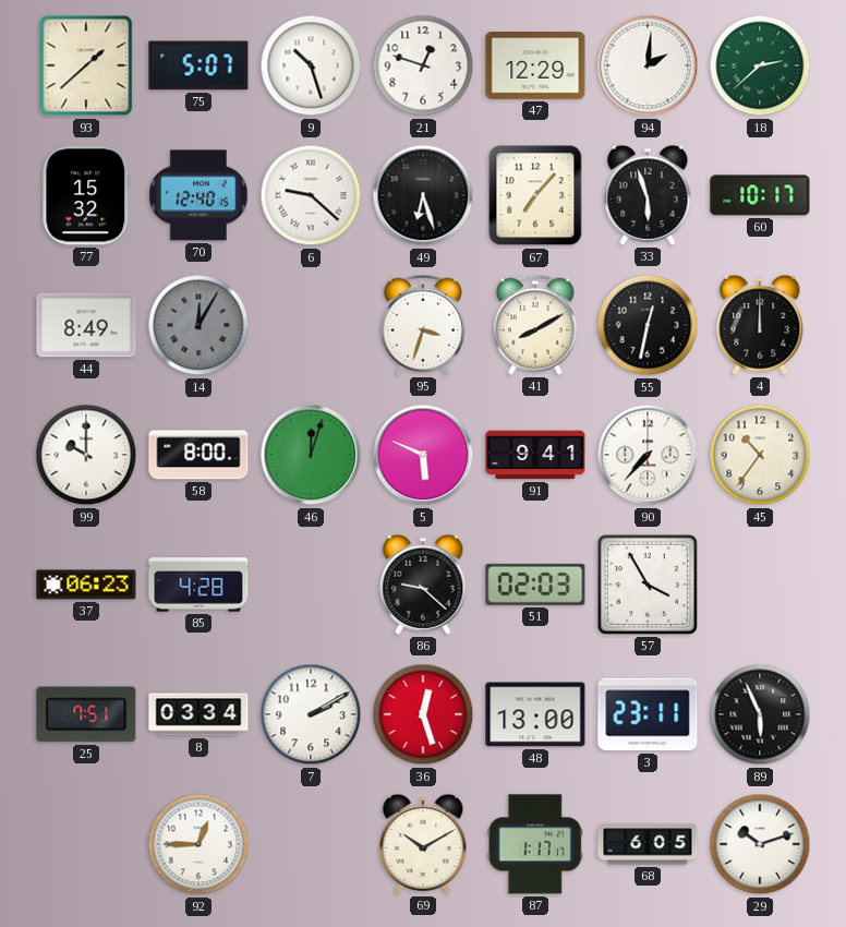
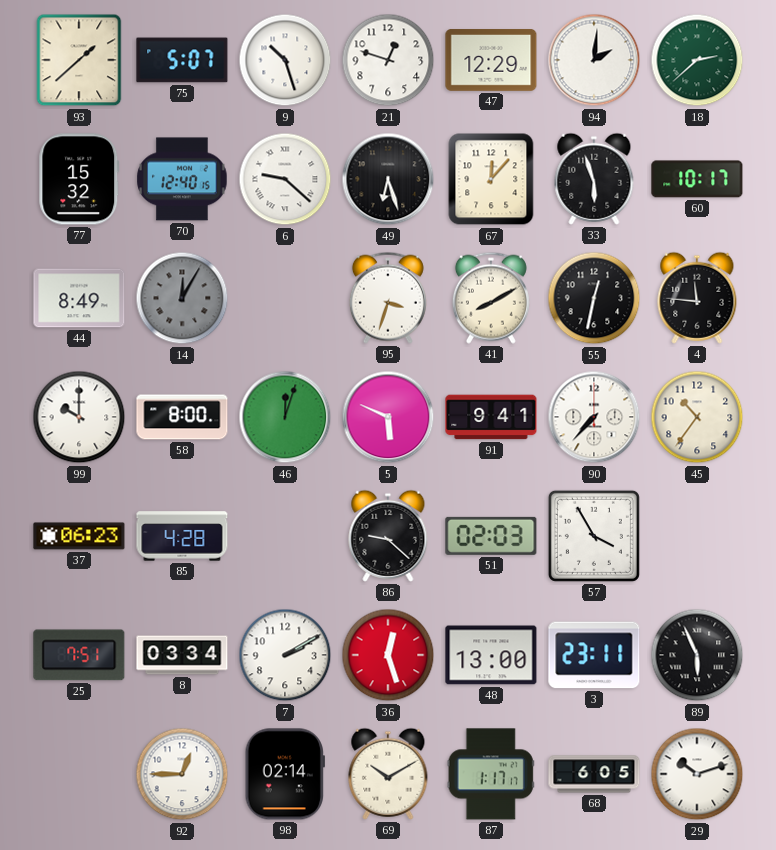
67: 7:07 -> 12:07 (491, 179)
4: 12:00 -> 11:46 (697, 298)
98: none -> 02:14 (284, 774)
